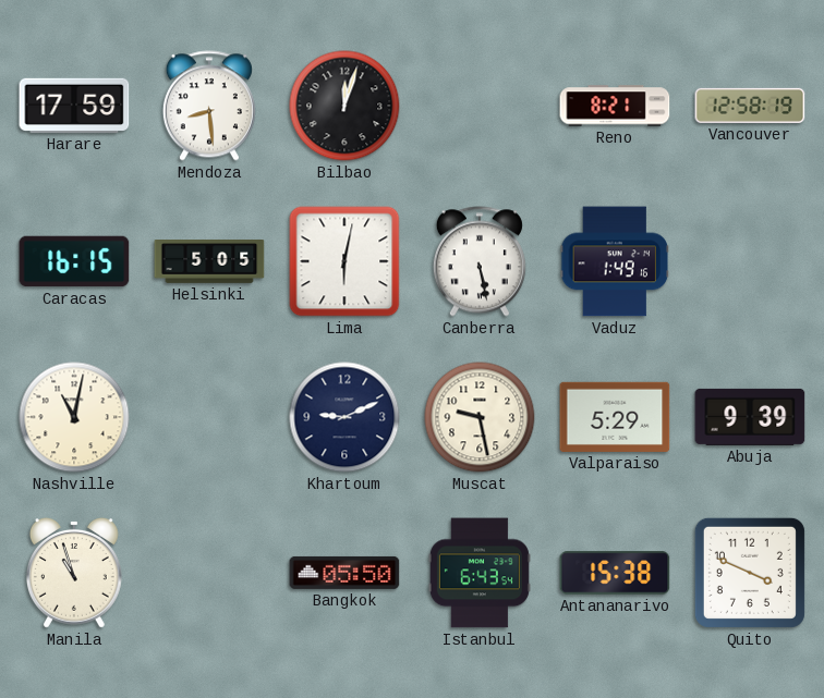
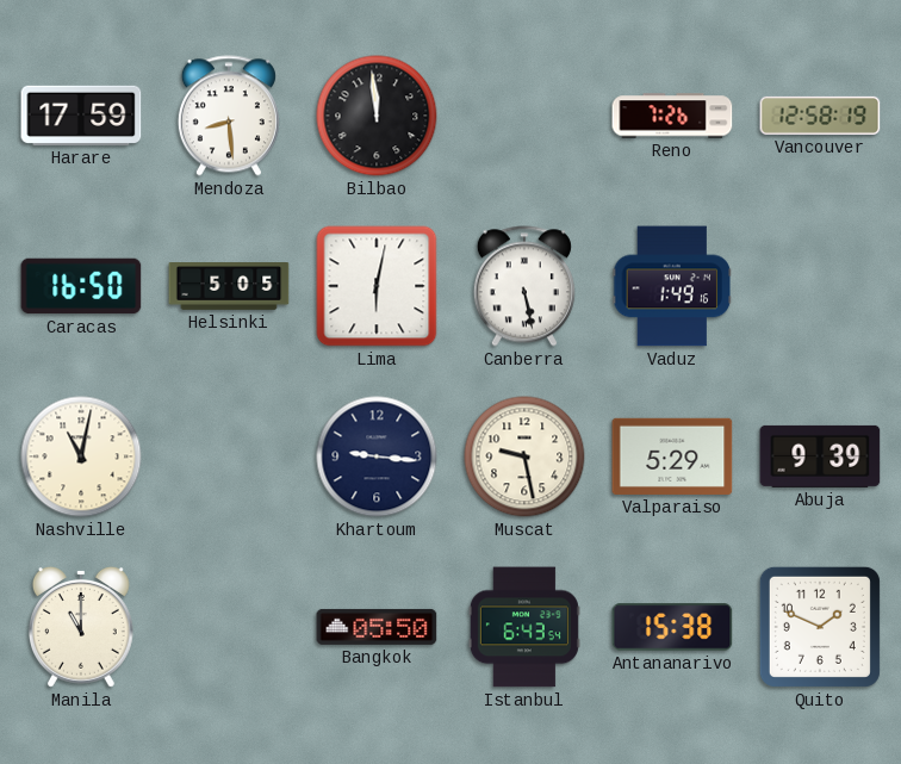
Bilbao: 12:03 -> 11:59 (377, 116)
Reno: 8:21 -> 7:26 (672, 116)
Caracas: 16:15 -> 16:50 (81, 286)
Khartoum: 9:11 -> 9:16 (377, 456)
Manila: 10:57 -> 11:00 (81, 627)
Quito: 3:49 -> 1:49 (820, 627)
